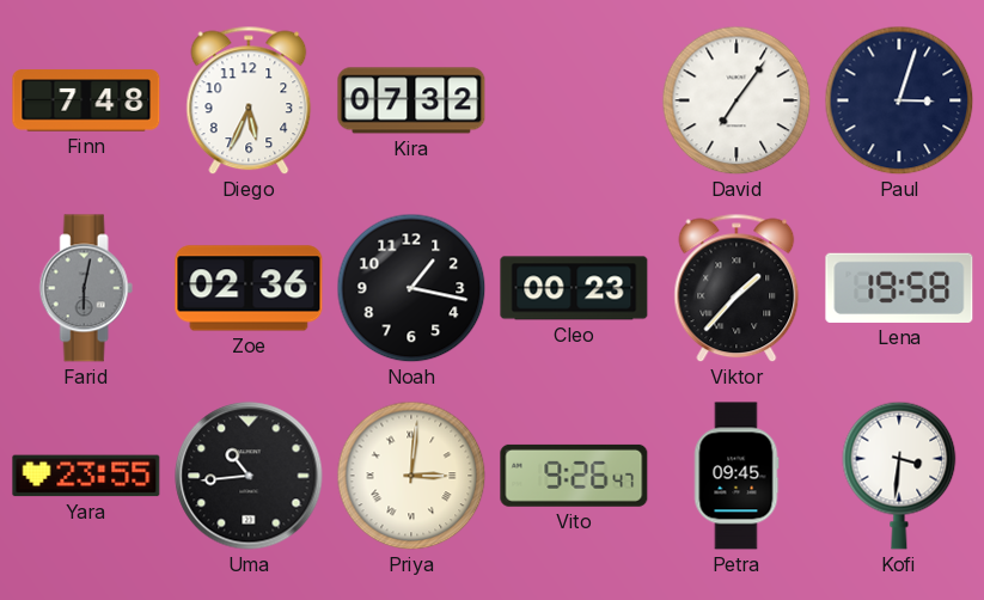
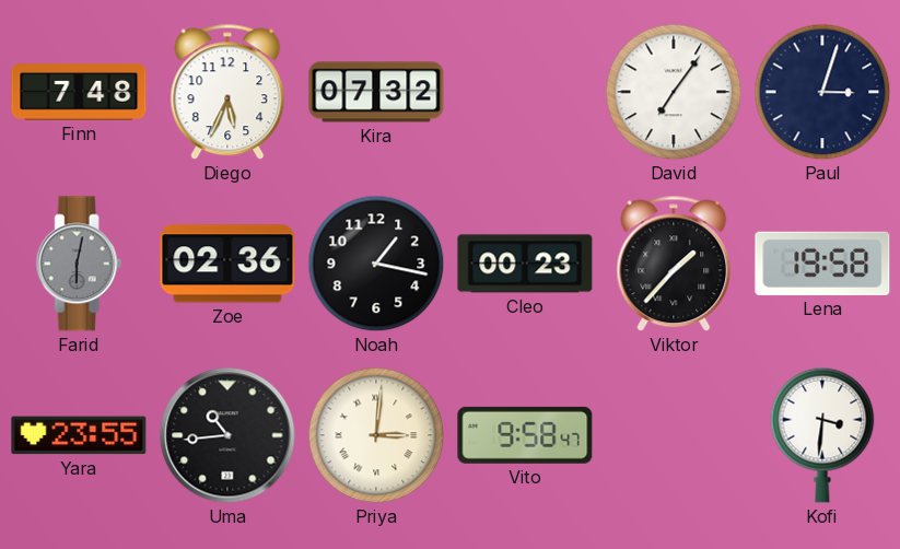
Vito: 9:26 -> 9:58 (525, 435)
Petra: 09:45 -> none (737, 476)
